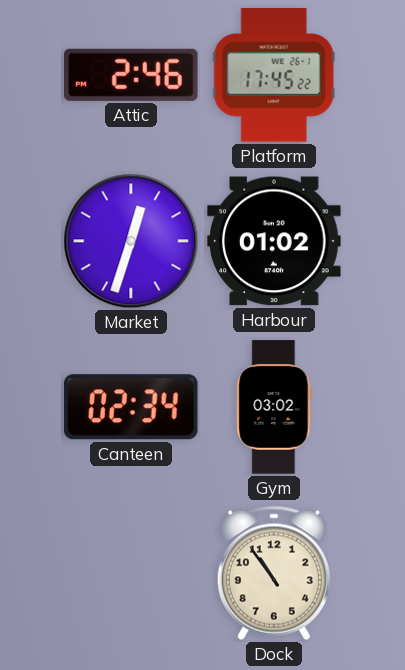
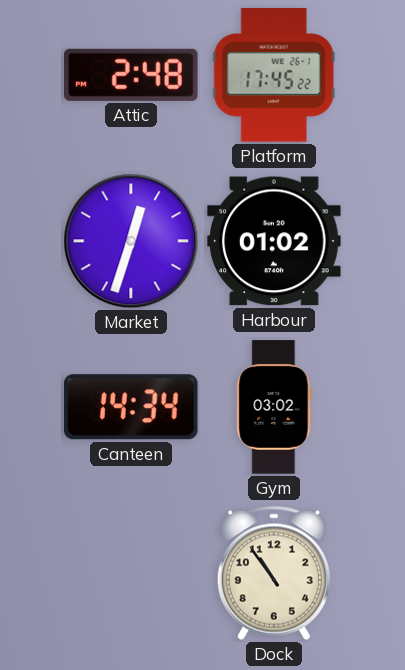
Attic: 2:46 -> 2:48 (132, 75)
Canteen: 02:34 -> 14:34 (131, 407)
